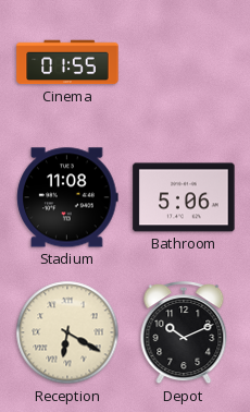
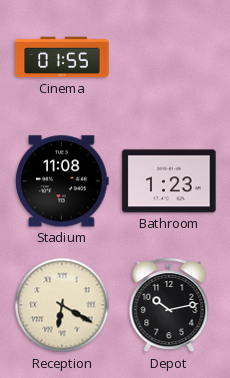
Bathroom: 5:06 -> 1:23 (169, 181)
Depot: 10:11 -> 10:13 (169, 306)
